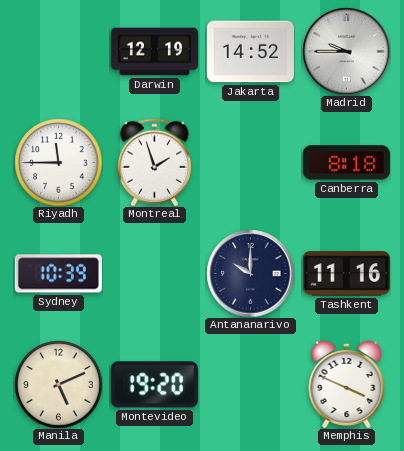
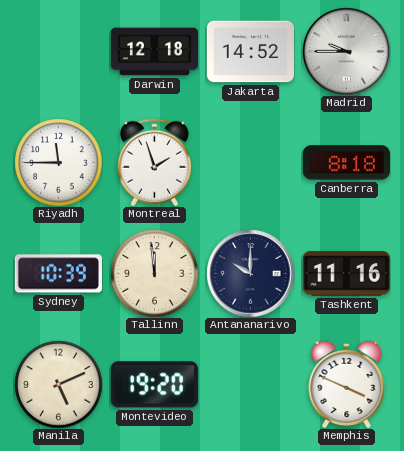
Darwin: 12:19 -> 12:18 (154, 52)
Tallinn: none -> 11:59 (154, 273)
